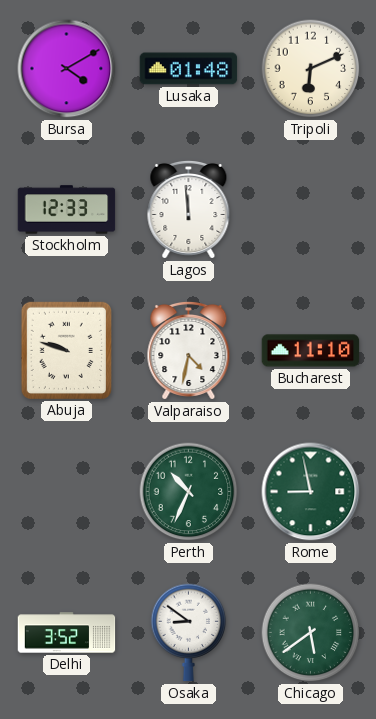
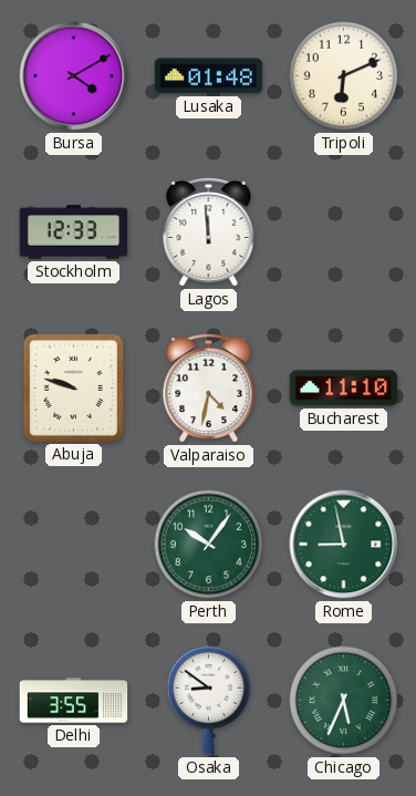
Perth: 10:34 -> 10:06 (209, 545)
Delhi: 3:52 -> 3:55 (74, 701)
Chicago: 5:39 -> 5:34 (344, 701)
